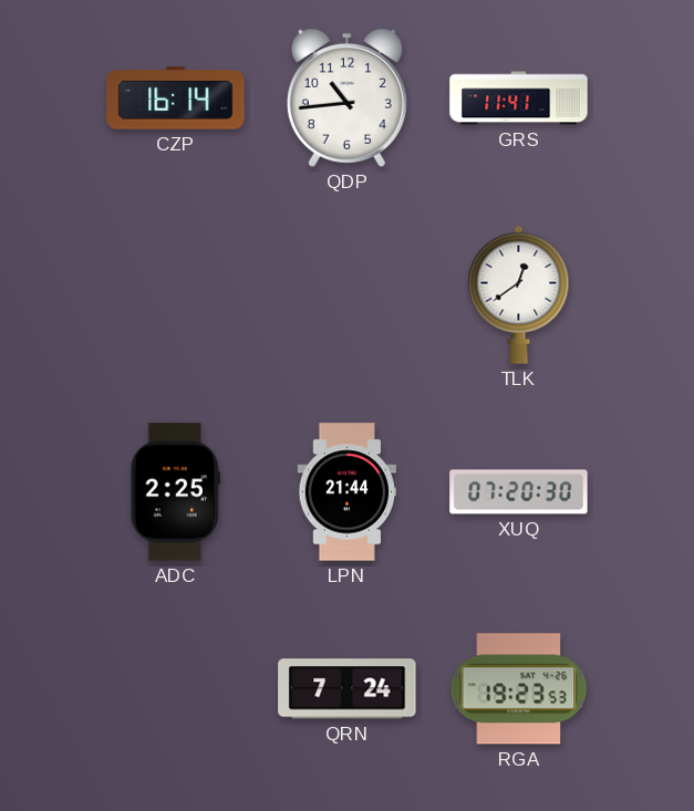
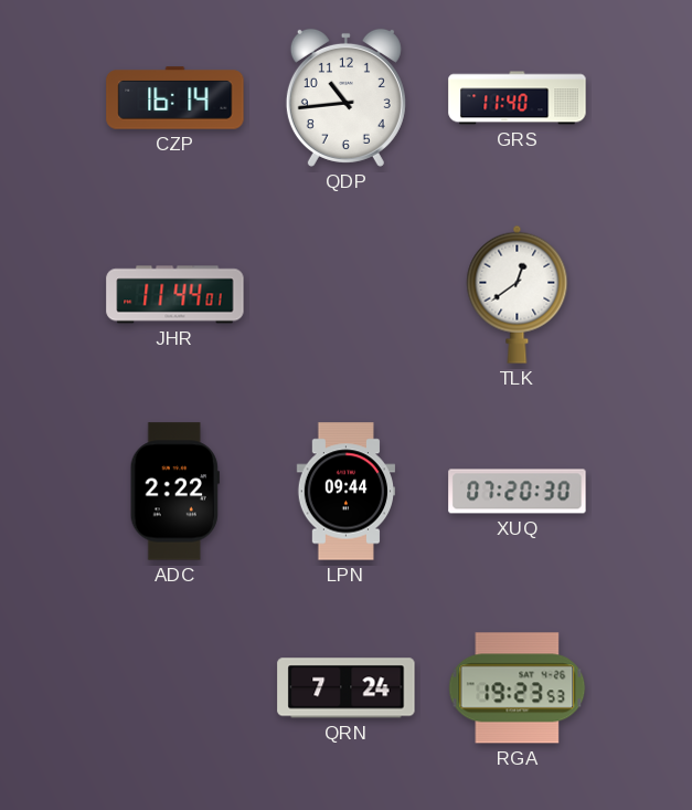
GRS: 11:41 -> 11:40 (518, 98)
JHR: none -> 11:44 (175, 295)
ADC: 2:25 -> 2:22 (174, 492)
LPN: 21:44 -> 09:44 (345, 492)
